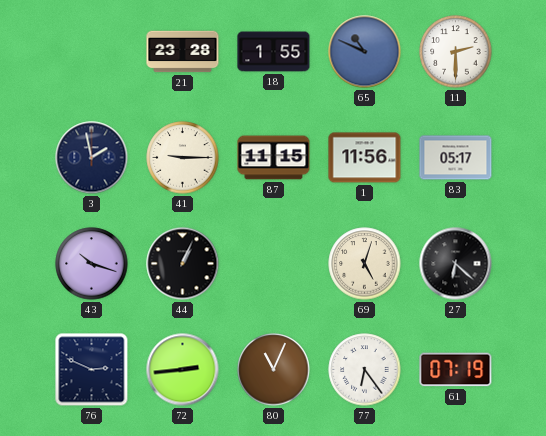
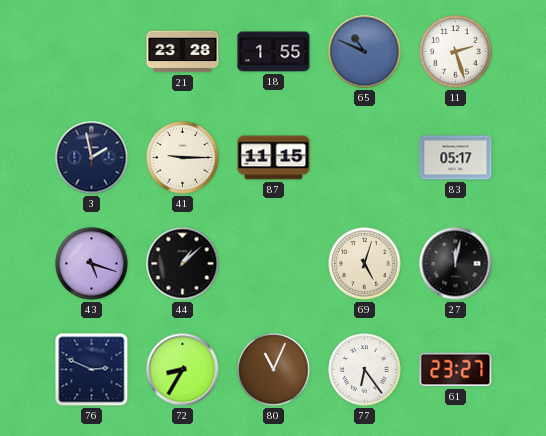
11: 2:30 -> 2:27 (456, 52)
1: 11:56 -> none (365, 158)
43: 10:18 -> 5:18 (92, 264)
44: 1:04 -> 1:08 (183, 264)
27: 6:22 -> 12:02 (456, 264)
72: 2:44 -> 8:35 (183, 370)
61: 07:19 -> 23:27 (456, 370)
